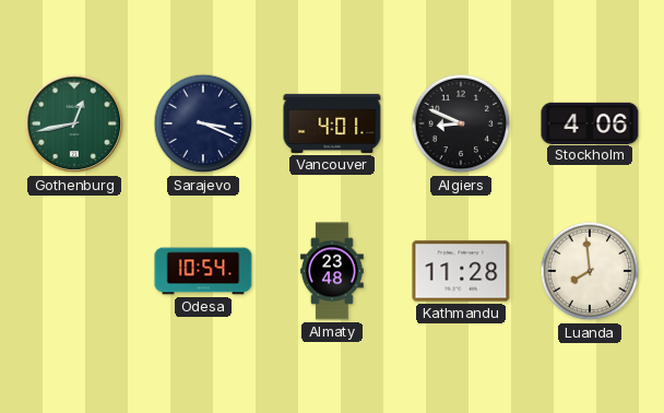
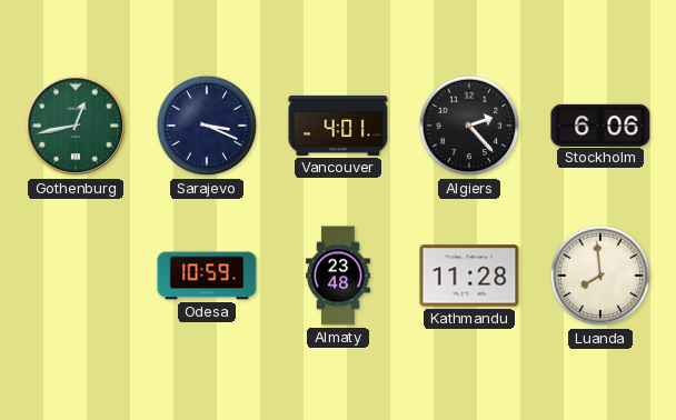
Algiers: 8:49 -> 2:23 (469, 126)
Stockholm: 4:06 -> 6:06 (600, 124)
Odesa: 10:54 -> 10:59 (207, 276)
